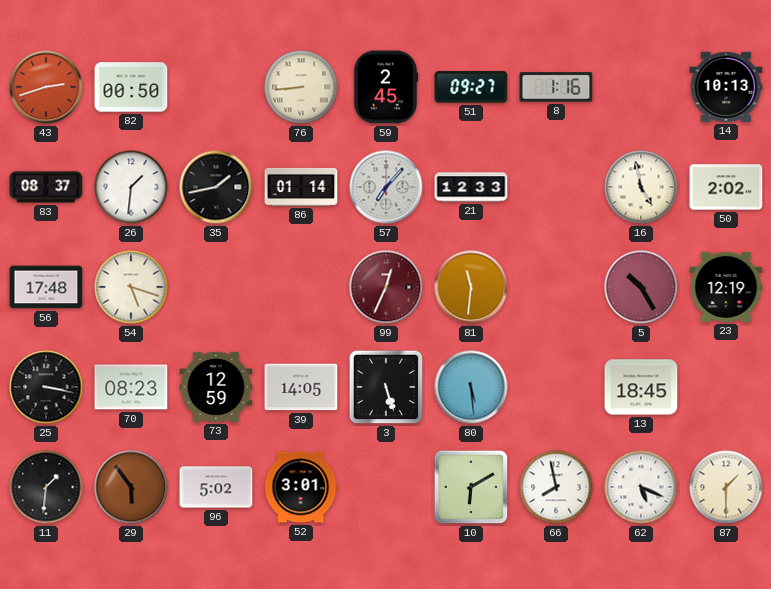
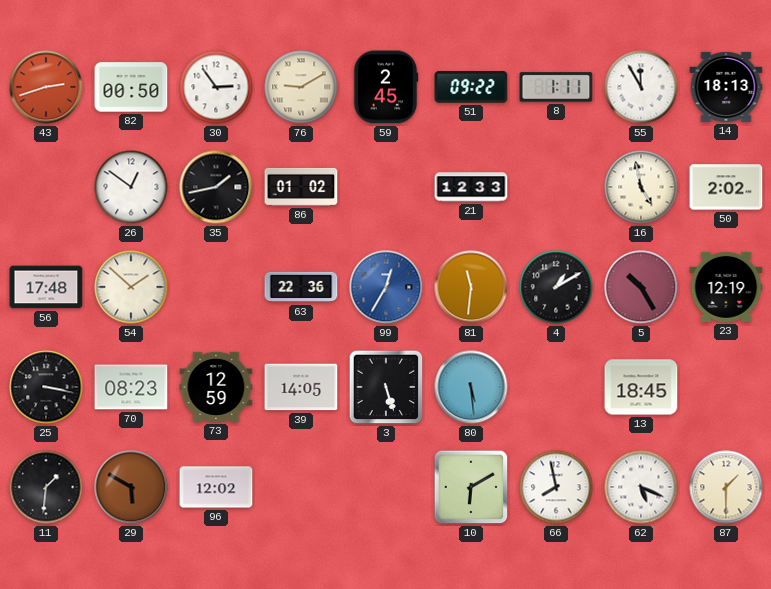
30: none -> 2:54 (216, 87)
76: 8:44 -> 9:10 (301, 87)
51: 09:27 -> 09:22 (471, 87)
8: 1:16 -> 1:11 (556, 87)
55: none -> 11:55 (641, 87)
14: 10:13 -> 18:13 (726, 87)
83: 08:37 -> none (46, 187)
26: 1:31 -> 12:51 (131, 187)
86: 01:14 -> 01:02 (301, 187)
57: 7:07 -> none (386, 187)
54: 5:18 -> 1:52 (131, 287)
63: none -> 22:36 (301, 287)
99: 12:34 -> 12:35 (386, 287)
99 dial: burgundy -> blue (386, 287)
4: none -> 1:10 (556, 287)
29: 5:54 -> 5:50 (131, 487)
96: 5:02 -> 12:02 (216, 487)
52: 3:01 -> none (301, 487)
